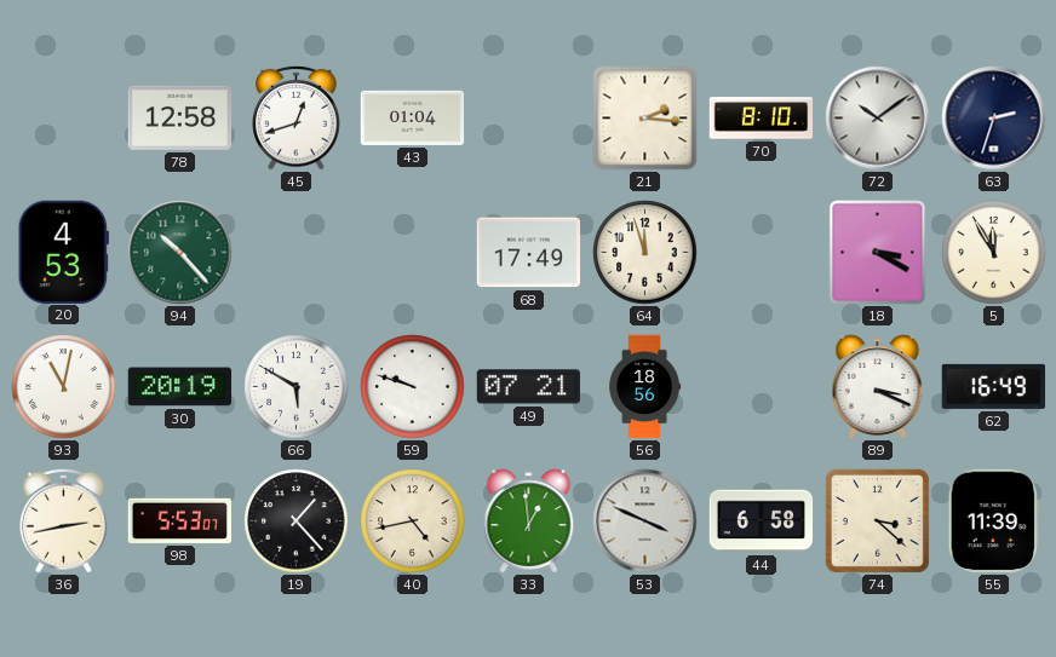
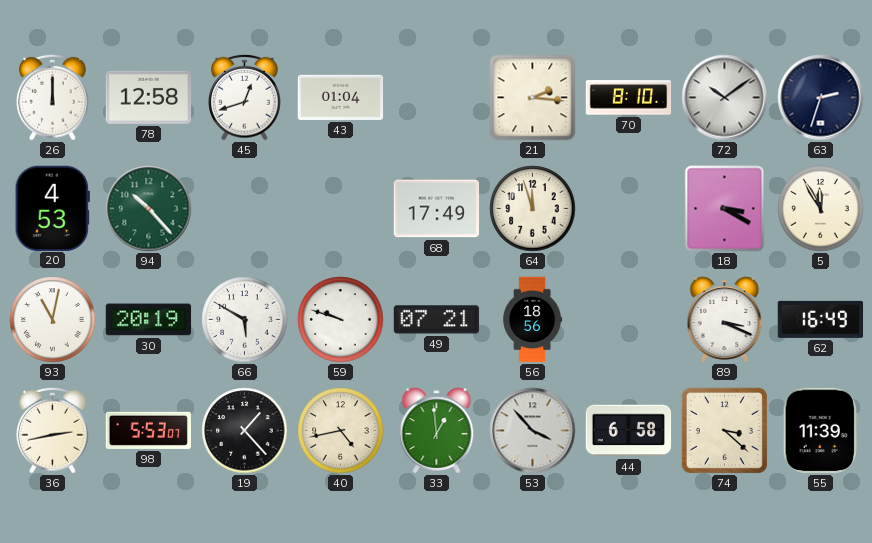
26: none -> 12:00 (53, 97)
53: 3:49 -> 3:53 (533, 431)
